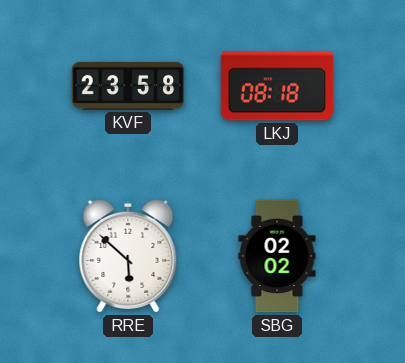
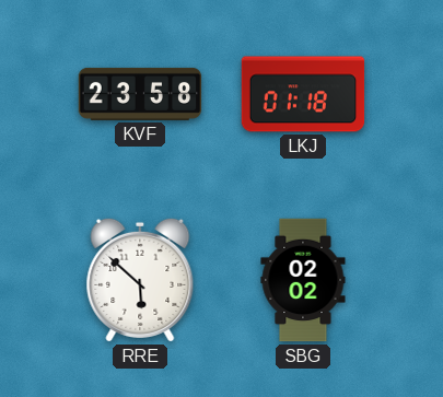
LKJ: 08:18 -> 01:18 (303, 94)
